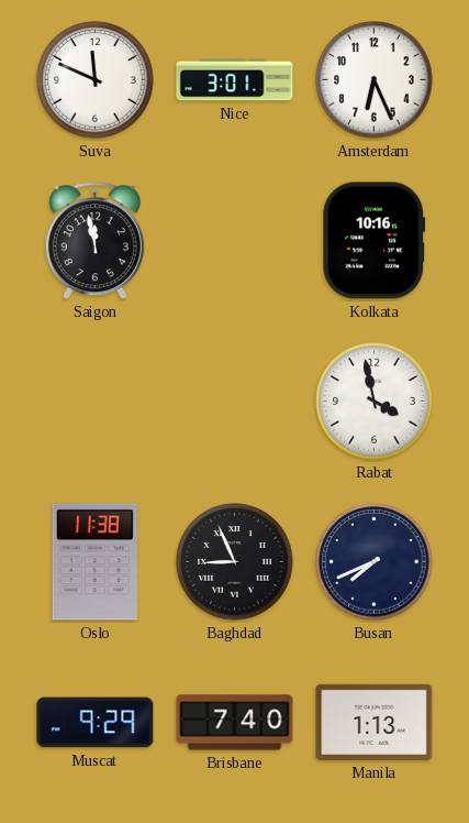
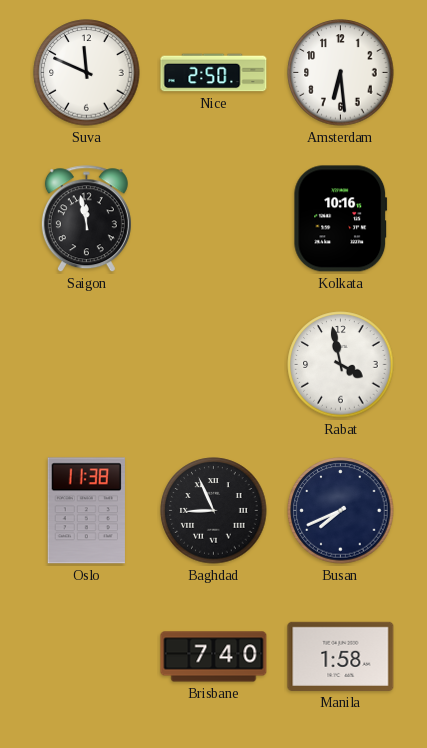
Nice: 3:01 -> 2:50 (214, 73)
Amsterdam: 6:26 -> 6:29 (341, 73)
Muscat: 9:29 -> none (96, 723)
Manila: 1:13 -> 1:58 (341, 656)
